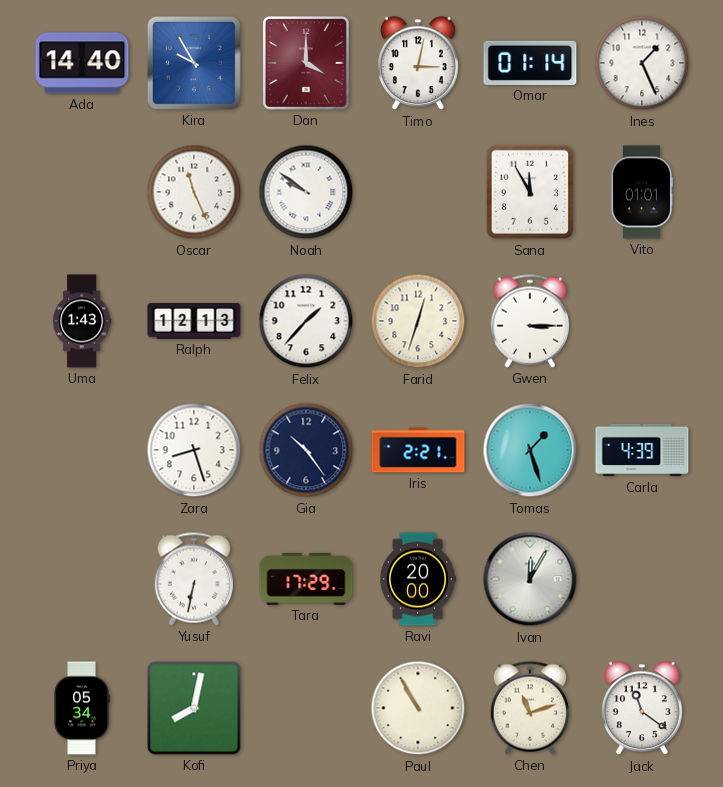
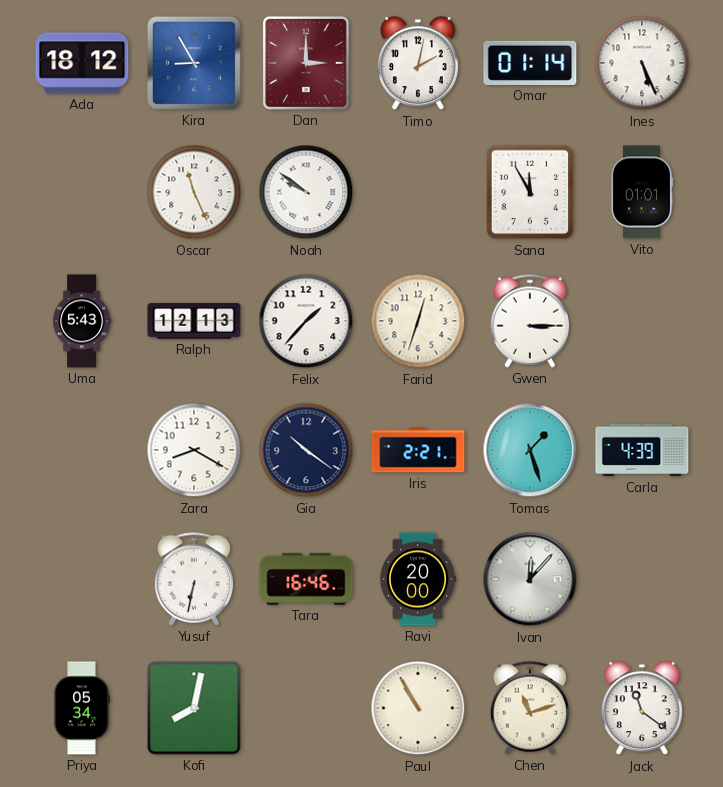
Ada: 14:40 -> 18:12 (82, 63)
Kira: 9:55 -> 8:55 (194, 63)
Dan: 4:00 -> 3:00 (306, 63)
Timo: 3:02 -> 2:02 (419, 64)
Ines: 1:26 -> 5:26 (642, 63)
Uma: 1:43 -> 5:43 (82, 321)
Zara: 8:27 -> 8:20 (194, 450)
Gia: 10:24 -> 10:21 (306, 450)
Tara: 17:29 -> 16:46 (306, 579)
Ivan: 12:05 -> 12:07 (530, 579)
